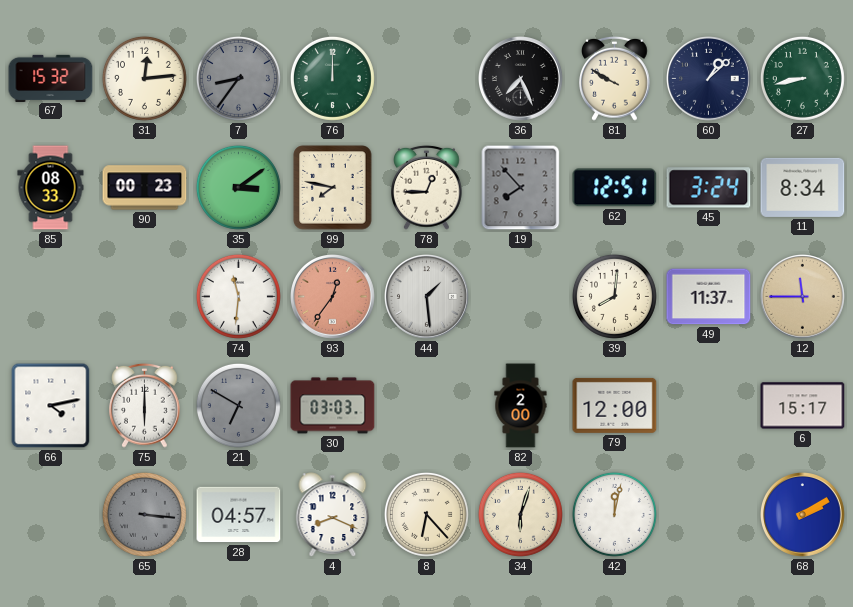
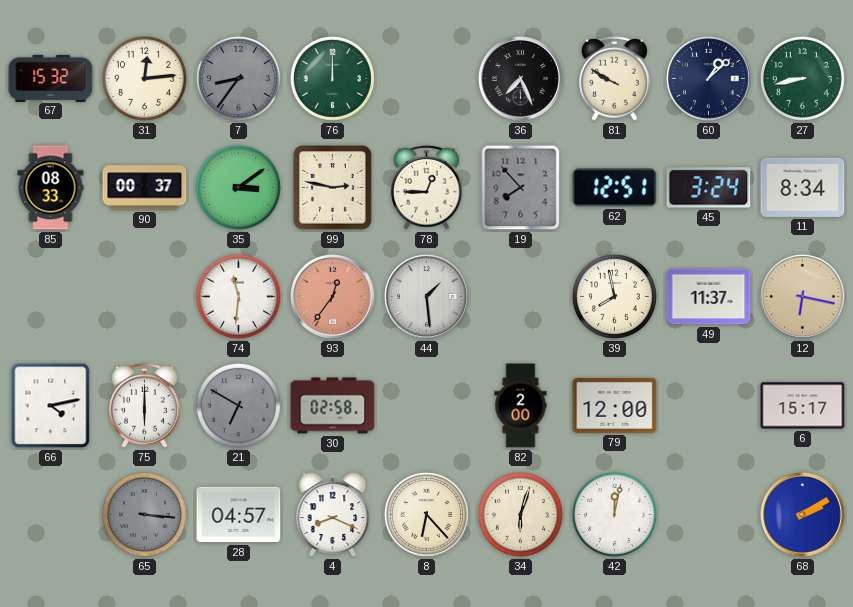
90: 00:23 -> 00:37 (145, 188)
99: 7:47 -> 2:47 (333, 188)
39: 8:01 -> 7:58 (614, 296)
12: 11:45 -> 6:17 (803, 297)
30: 03:03 -> 02:58 (333, 406)
